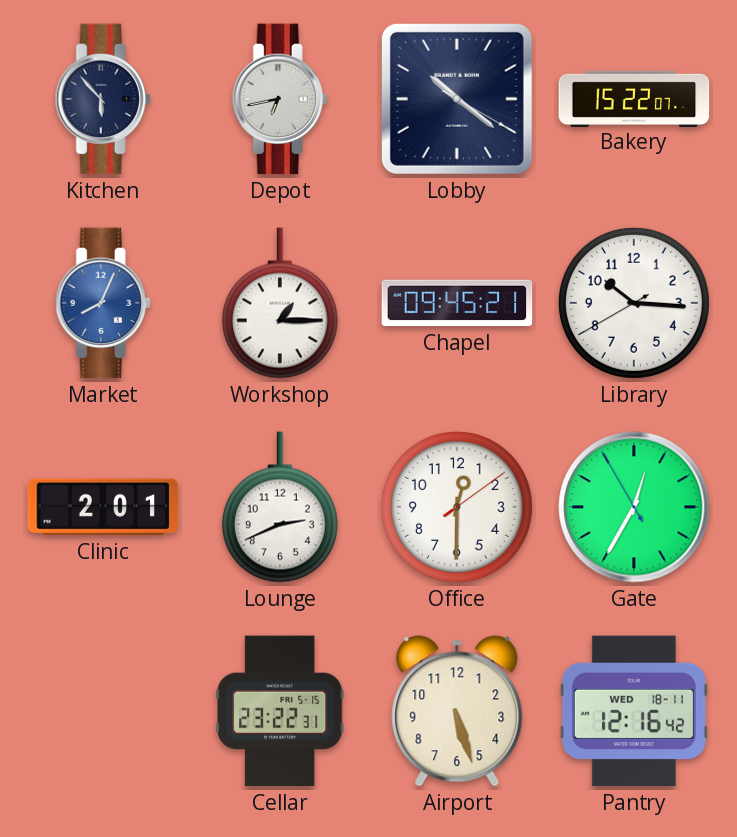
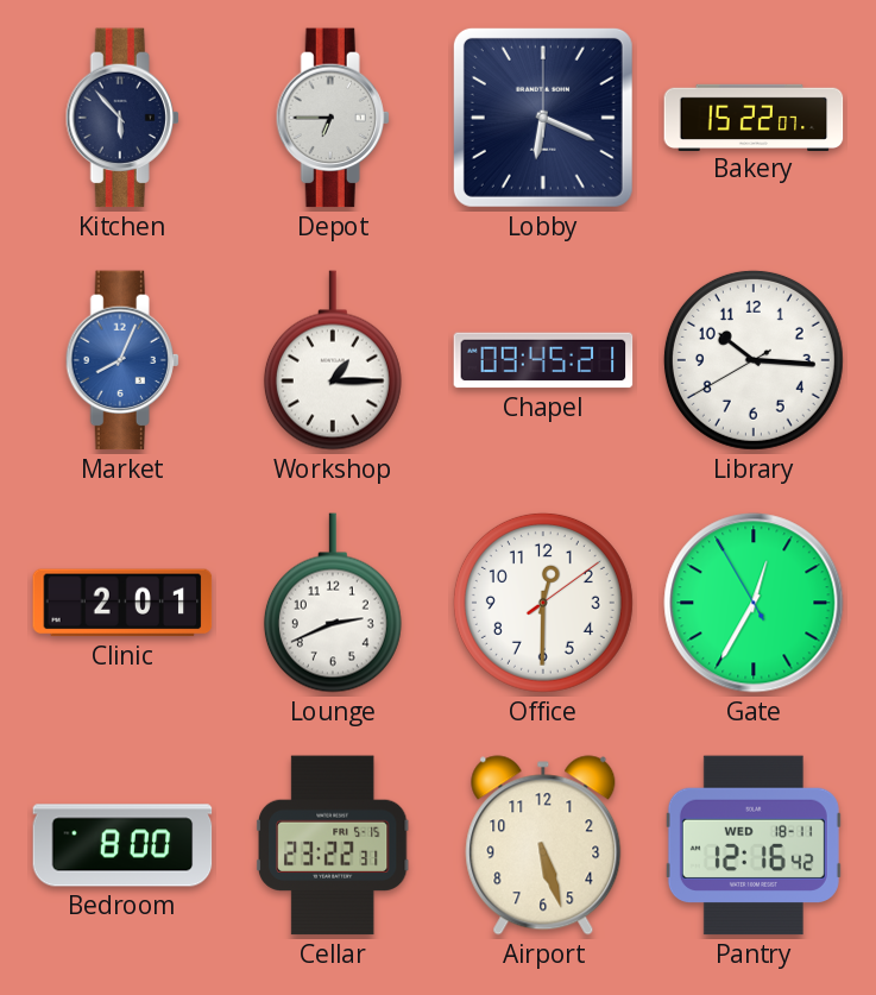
Depot: 6:43 -> 6:45 (333, 118)
Lobby: 10:21 -> 6:19 (543, 118)
Bedroom: none -> 8:00 (122, 845)
